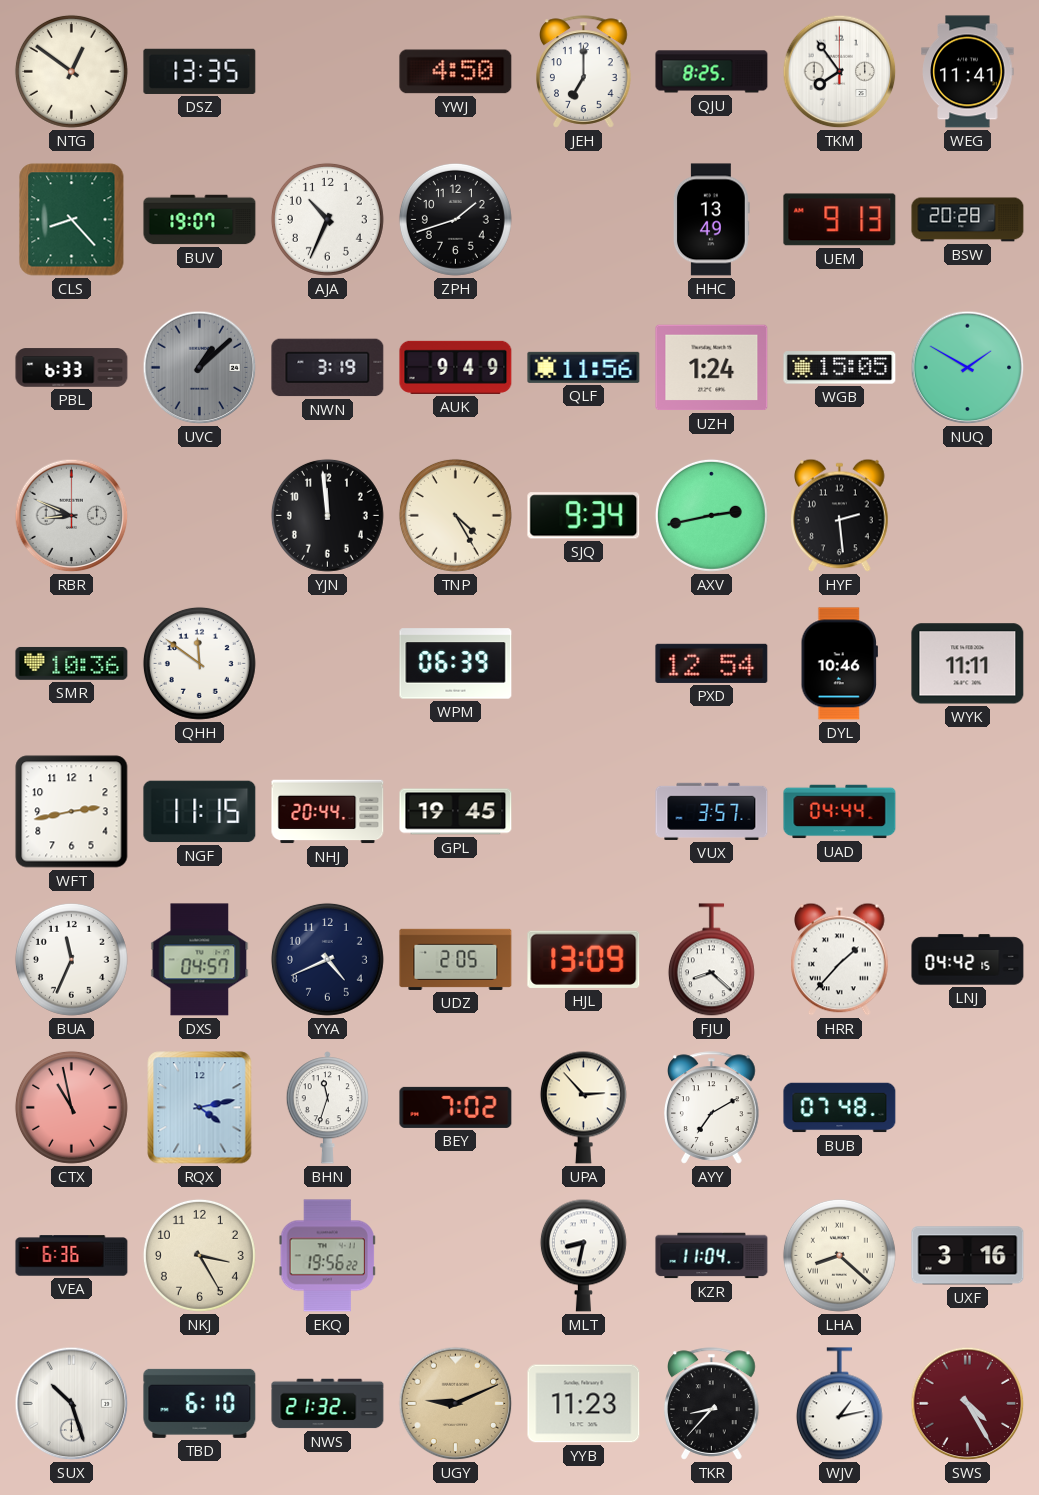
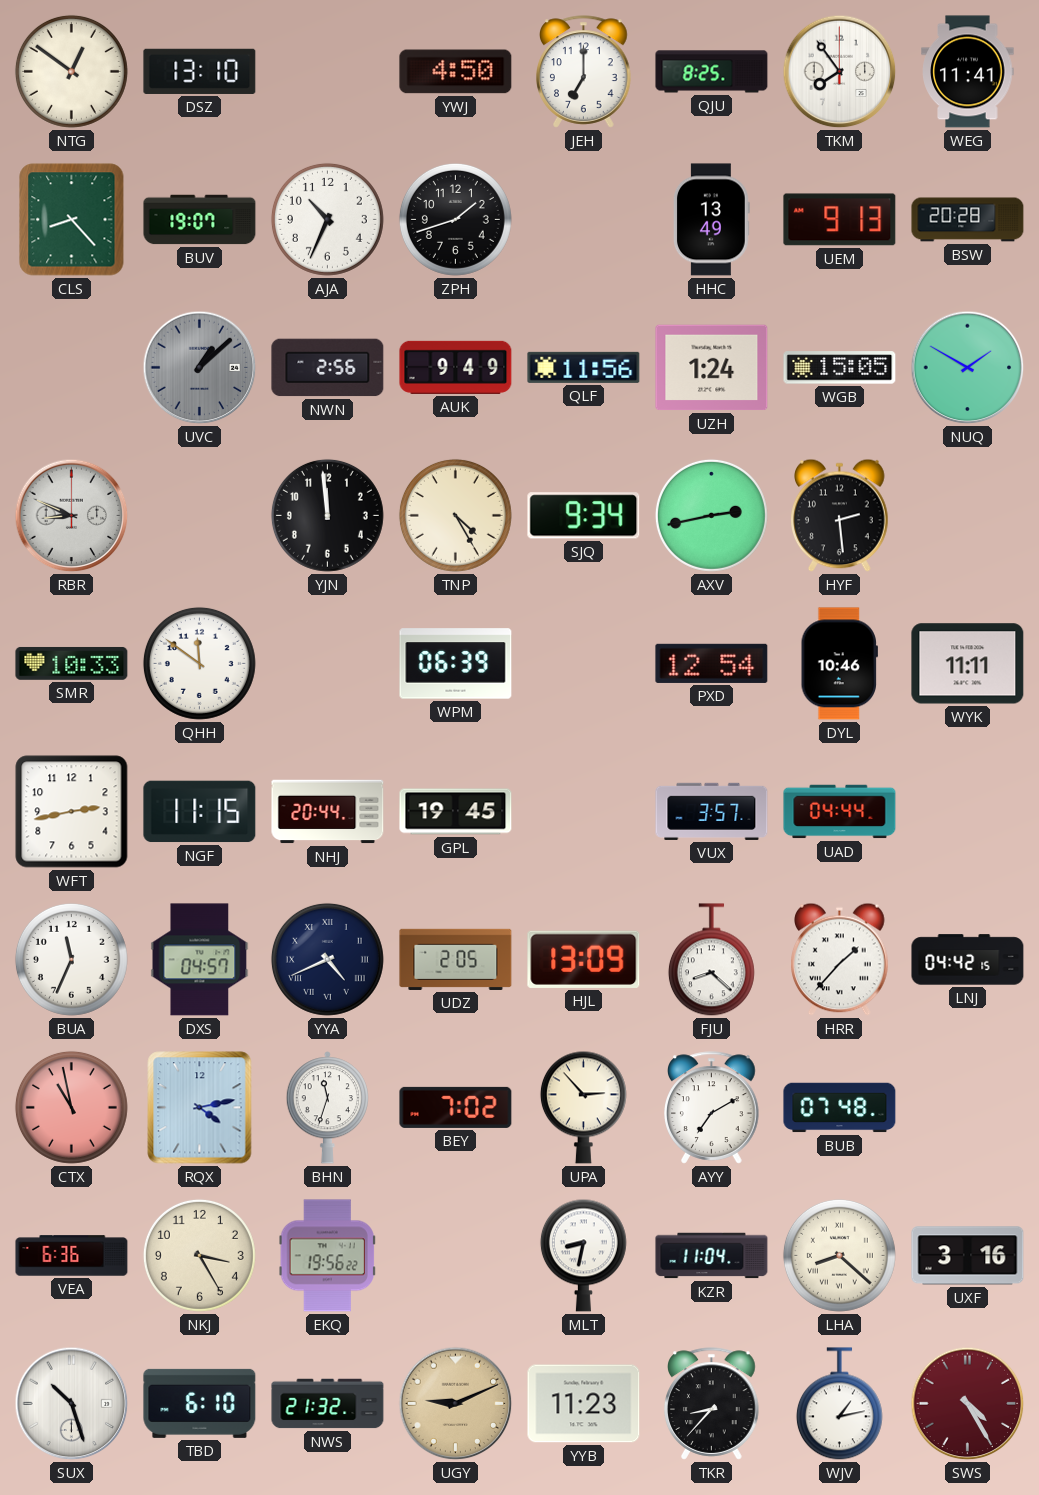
DSZ: 13:35 -> 13:10 (200, 71)
PBL: 6:33 -> none (72, 368)
NWN: 3:19 -> 2:56 (328, 368)
SMR: 10:36 -> 10:33 (72, 663)
YYA numerals: Arabic -> Roman (327, 959)
